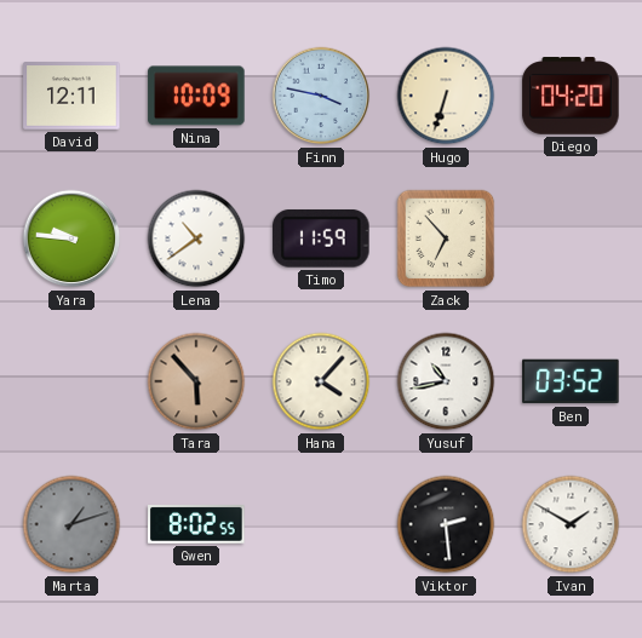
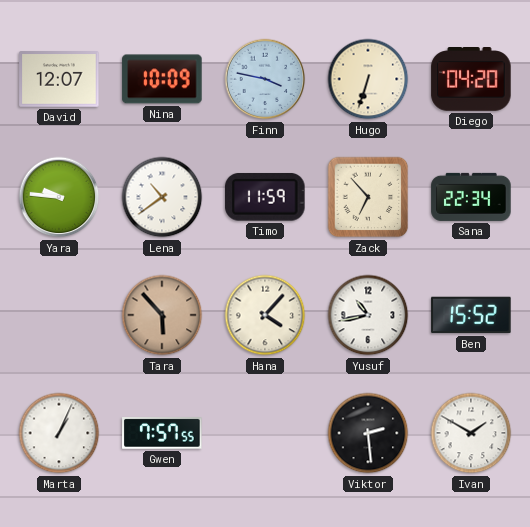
David: 12:11 -> 12:07 (59, 79)
Sana: none -> 22:34 (471, 197)
Ben: 03:52 -> 15:52 (471, 315)
Marta: 1:12 -> 1:04 (59, 433)
Marta dial: grey -> white (59, 433)
Gwen: 8:02 -> 7:57 (162, 434)
